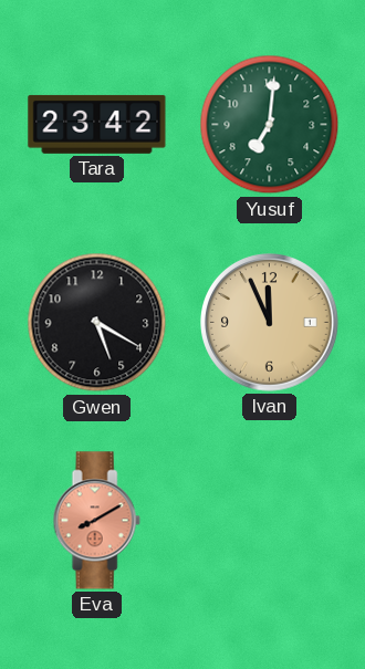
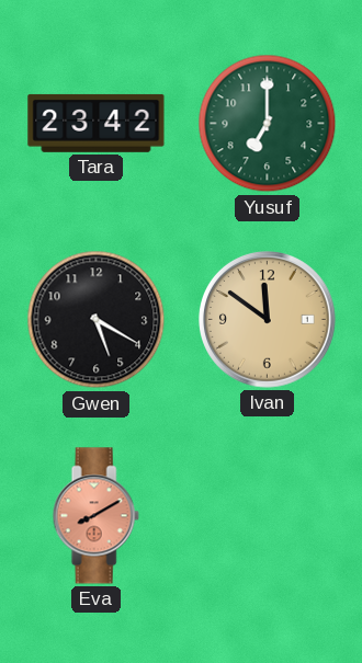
Yusuf: 7:01 -> 7:00 (268, 124)
Ivan: 11:56 -> 11:51 (268, 320)
